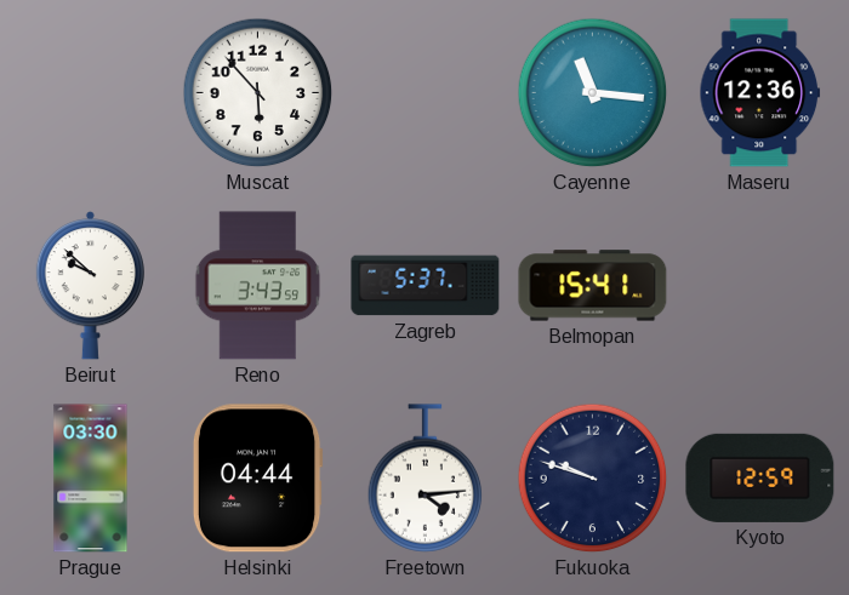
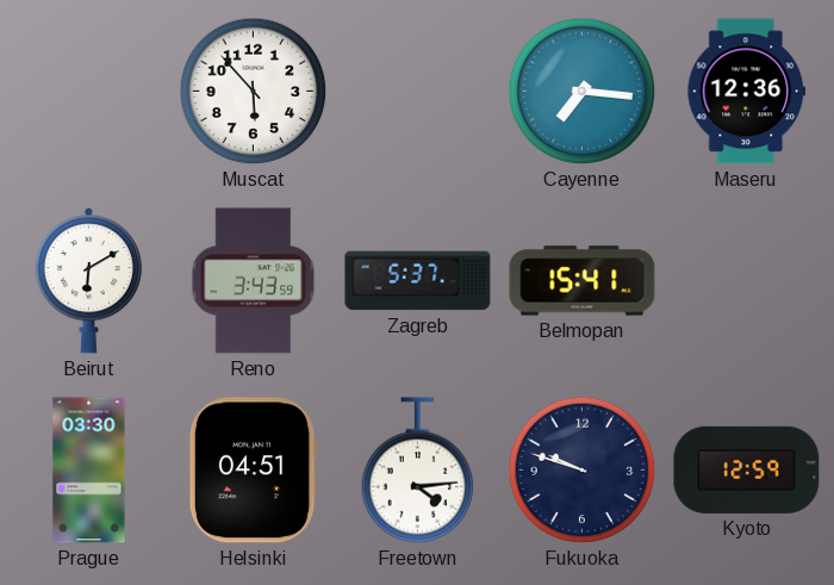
Cayenne: 11:16 -> 7:16 (583, 92)
Beirut: 9:52 -> 6:10 (88, 281)
Helsinki: 04:44 -> 04:51 (253, 471)
